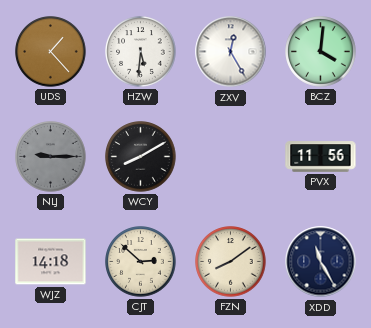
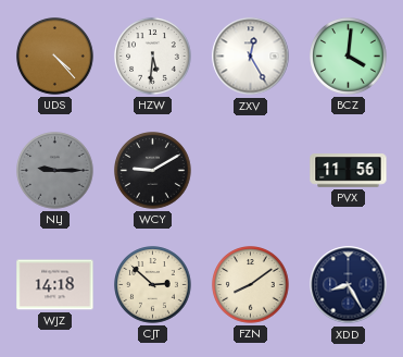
UDS: 1:23 -> 4:23 (55, 57)
WCY: 8:10 -> 9:10 (153, 171)
XDD: 11:25 -> 8:25 (349, 285)
